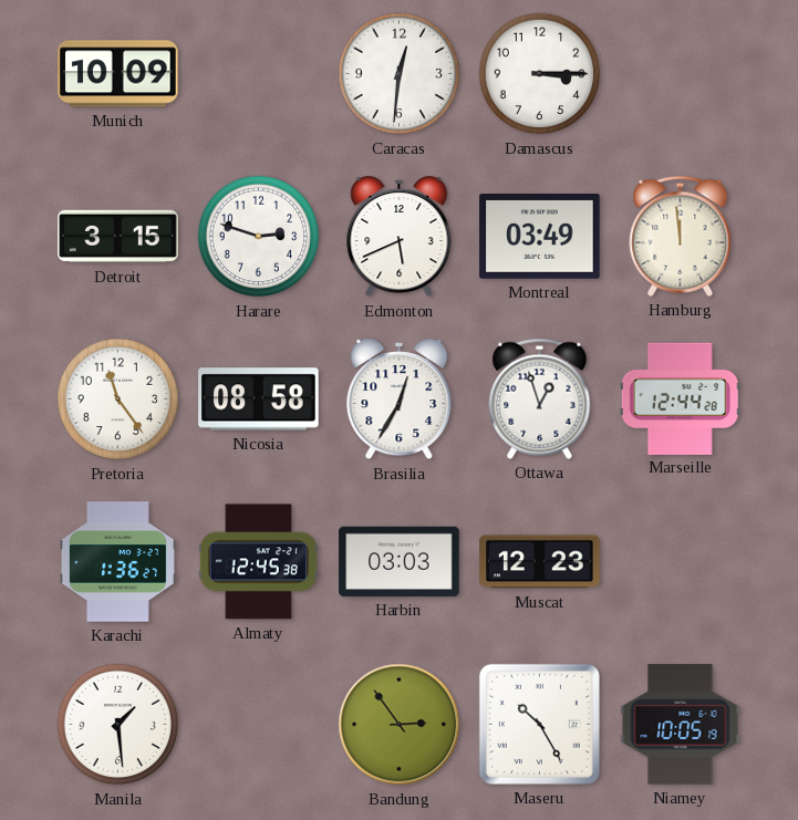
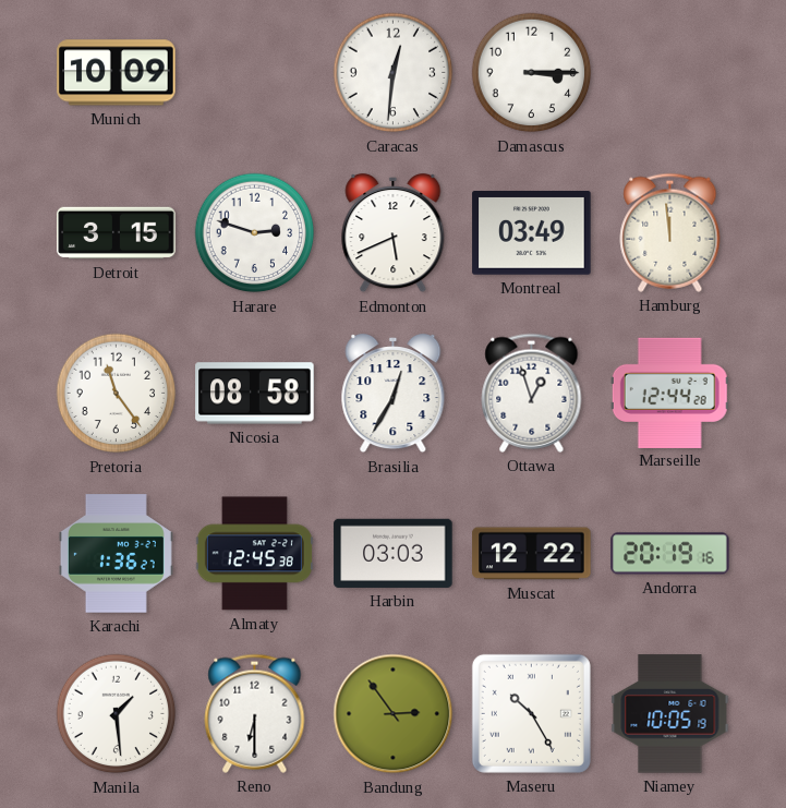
Muscat: 12:23 -> 12:22 (532, 554)
Andorra: none -> 20:19 (670, 554)
Reno: none -> 6:30 (255, 713)
